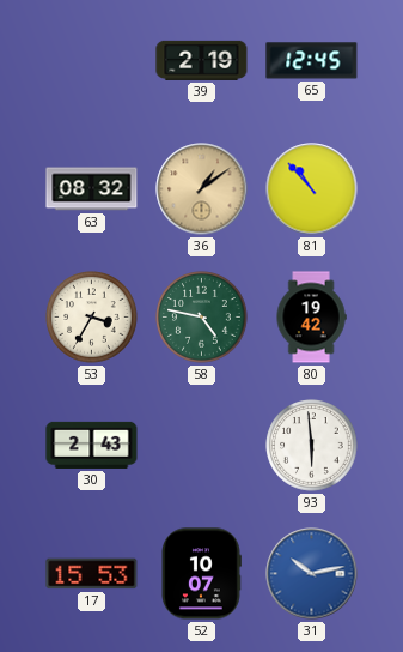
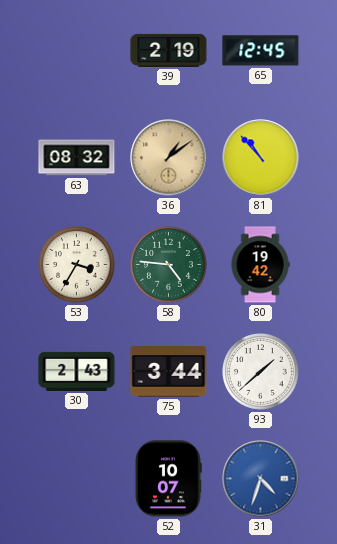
58: 4:47 -> 4:46 (169, 265)
75: none -> 3:44 (169, 372)
93: 5:59 -> 1:38 (261, 372)
17: 15:53 -> none (92, 574)
31: 10:13 -> 4:33 (261, 479)
